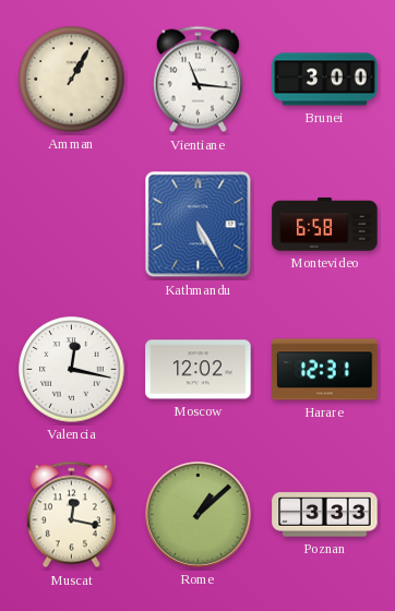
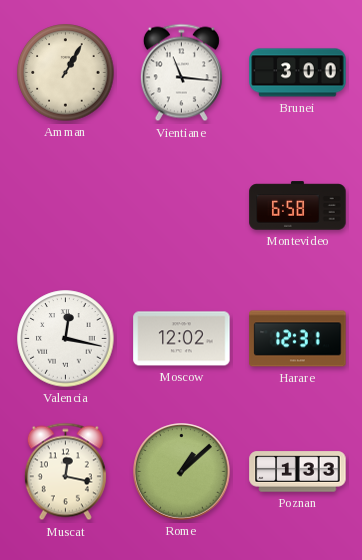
Kathmandu: 5:25 -> none (199, 225)
Poznan: 3:33 -> 1:33 (298, 472)
